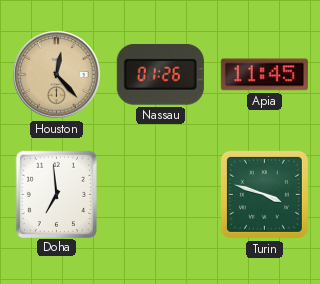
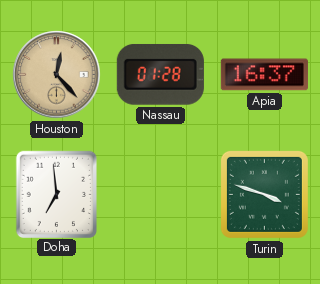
Nassau: 01:26 -> 01:28 (160, 74)
Apia: 11:45 -> 16:37 (264, 75)
